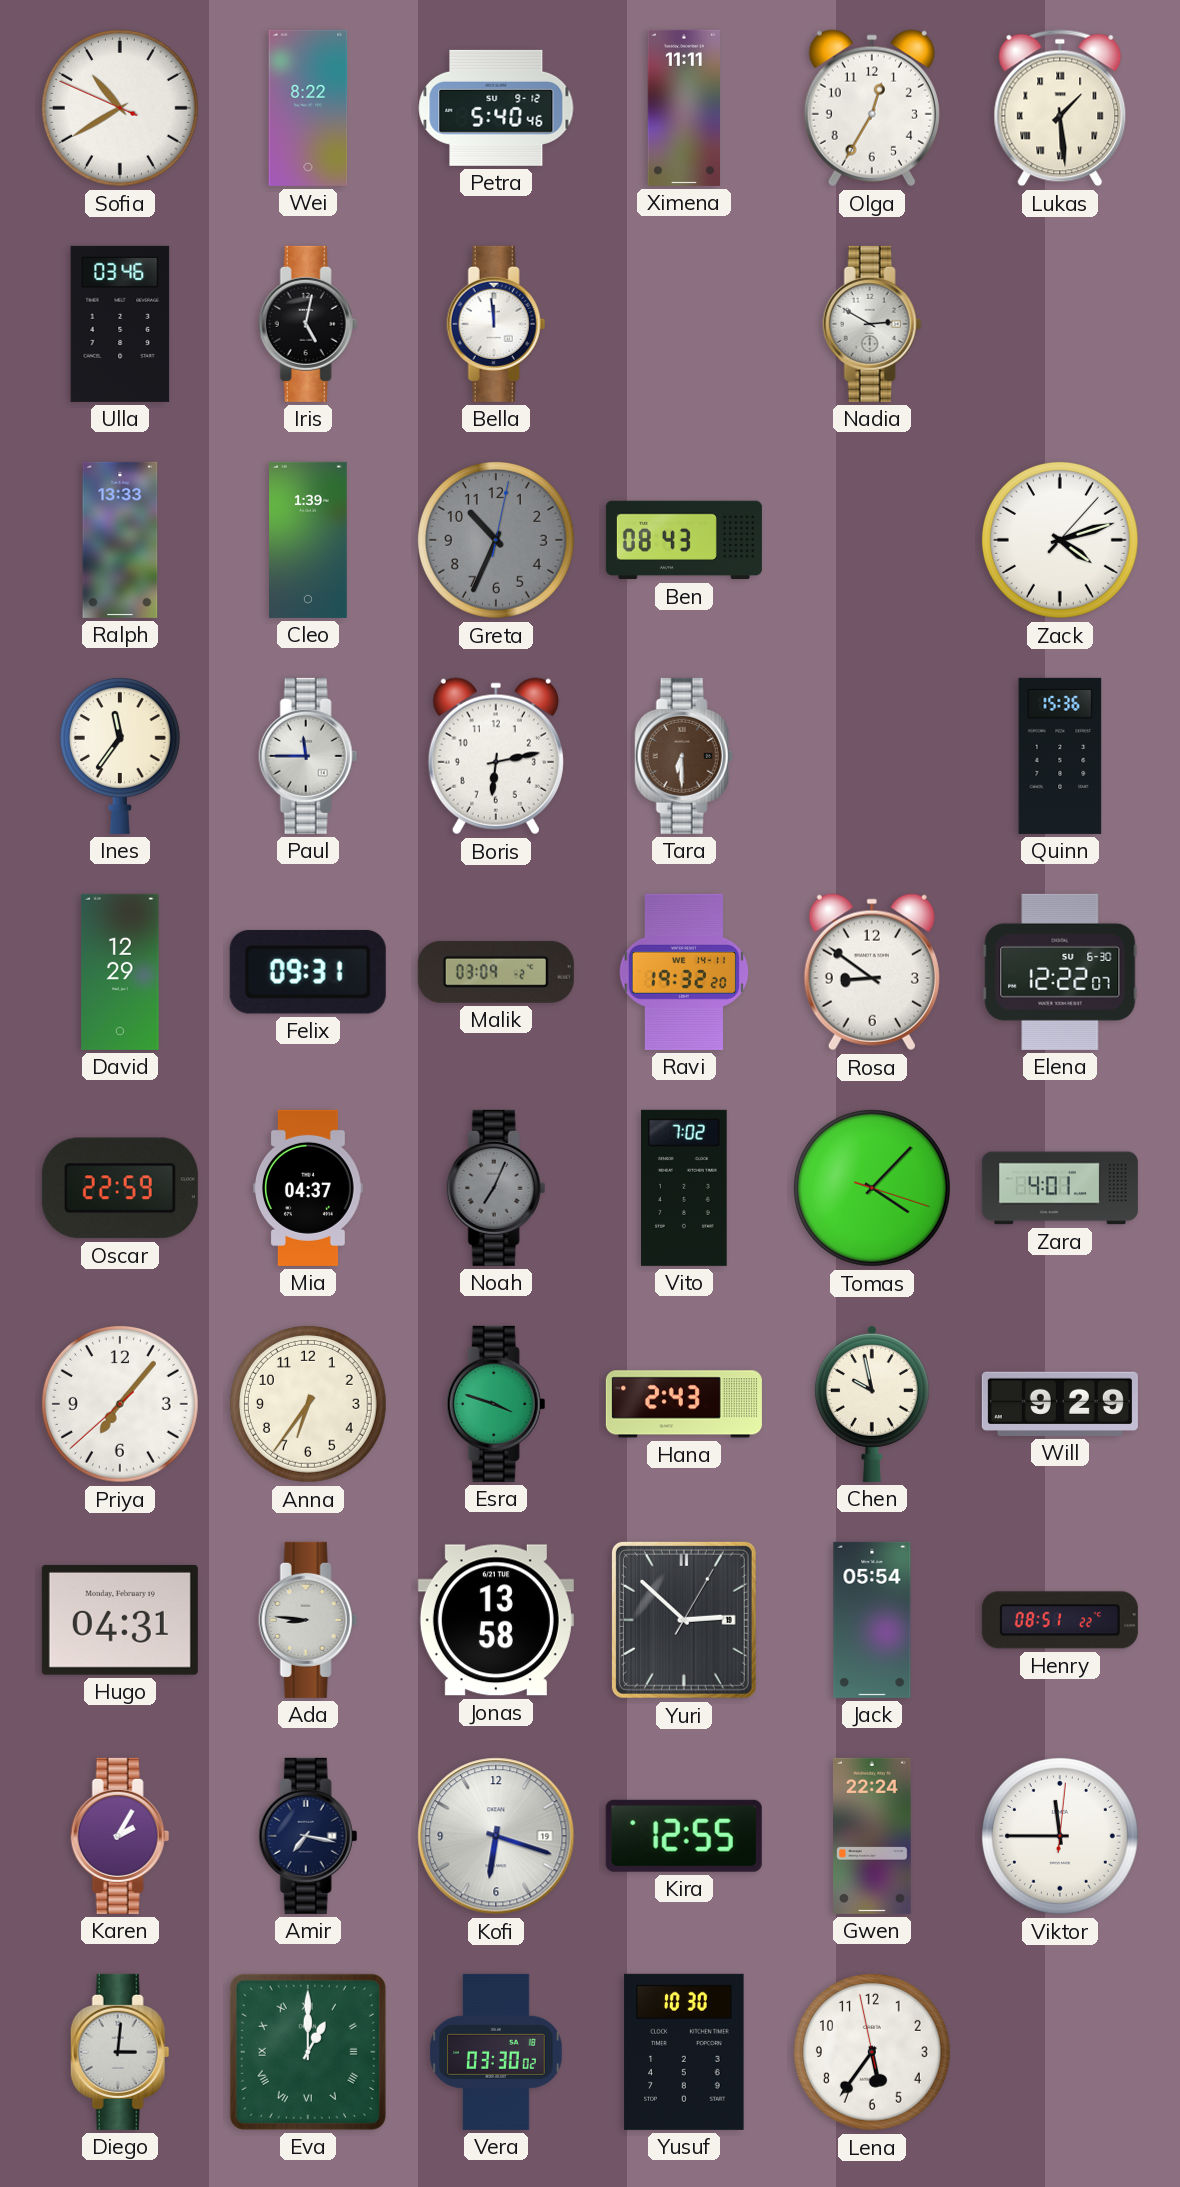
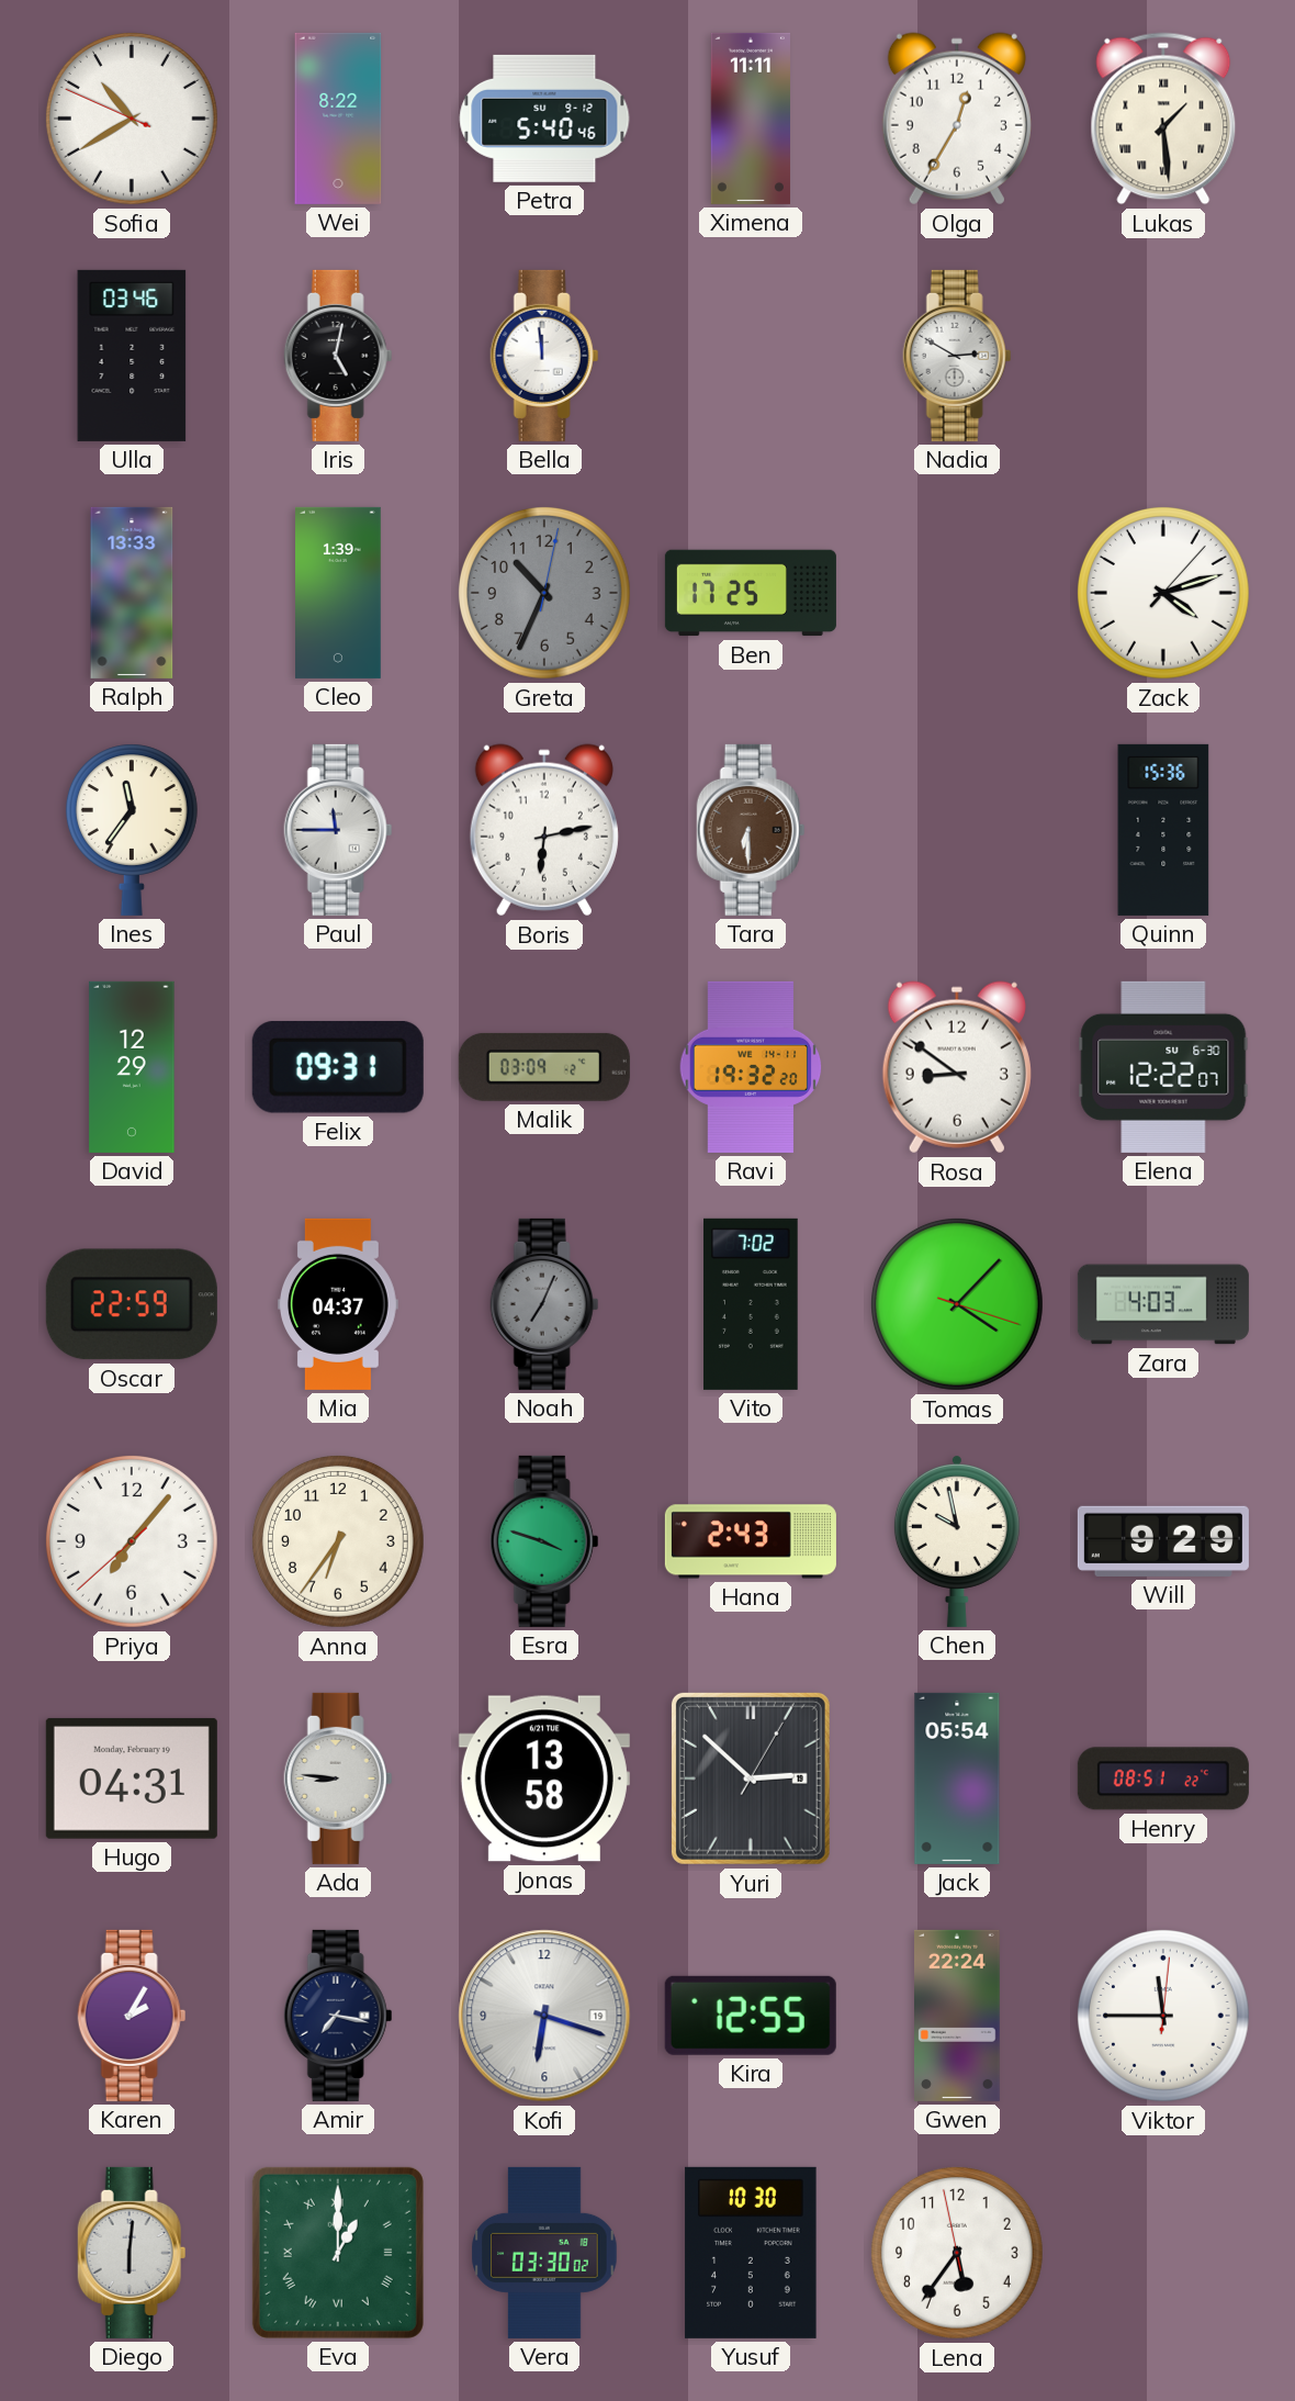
Ben: 08:43 -> 17:25 (751, 593)
Zara: 4:01 -> 4:03 (1163, 1304)
Diego: 3:01 -> 6:01 (132, 2253)
